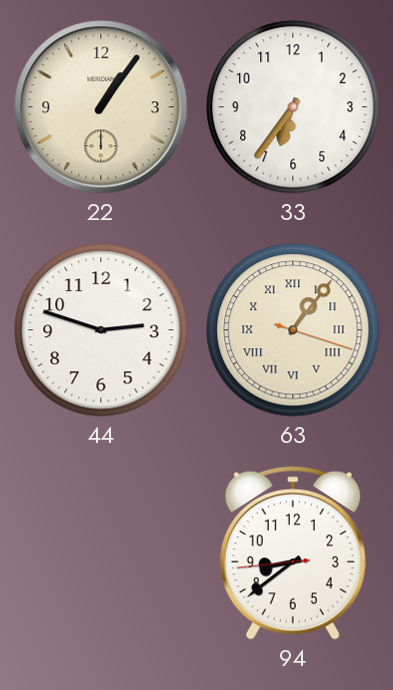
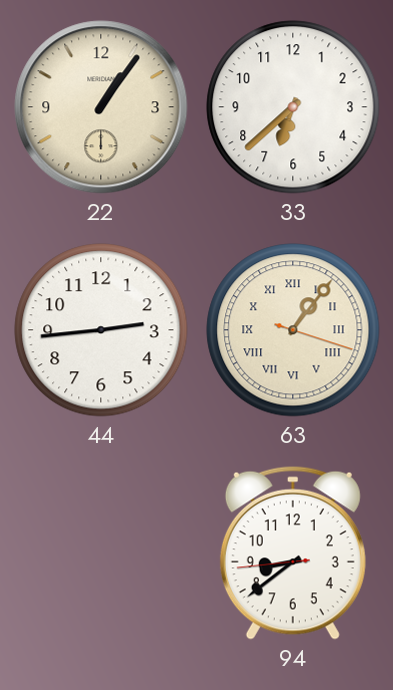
33: 6:36 -> 6:38 (293, 107)
44: 2:48 -> 2:44 (101, 330)
